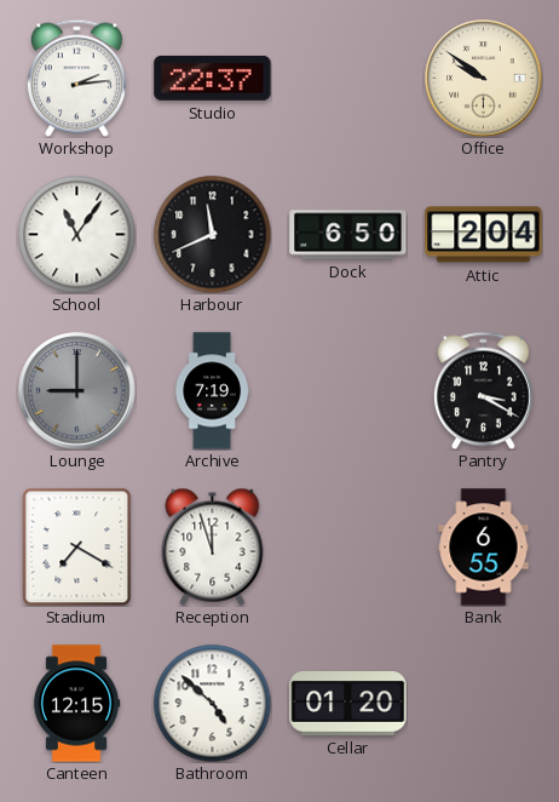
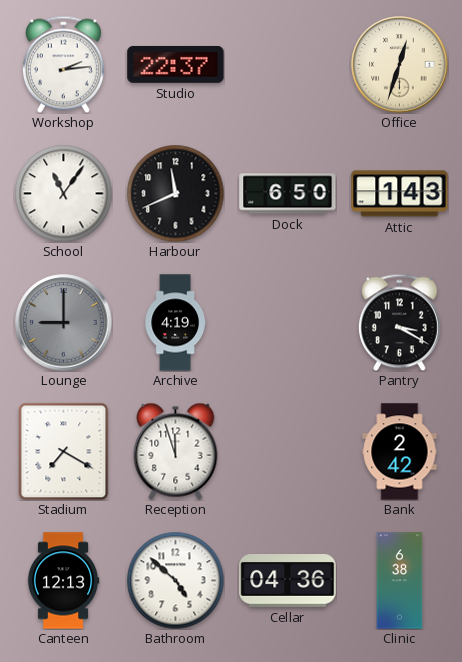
Office: 9:51 -> 12:33 (400, 65)
Attic: 2:04 -> 1:43 (400, 194)
Archive: 7:19 -> 4:19 (175, 323)
Bank: 6:55 -> 2:42 (400, 452)
Canteen: 12:15 -> 12:13 (63, 581)
Cellar: 01:20 -> 04:36 (288, 581)
Clinic: none -> 6:38 (400, 581)
